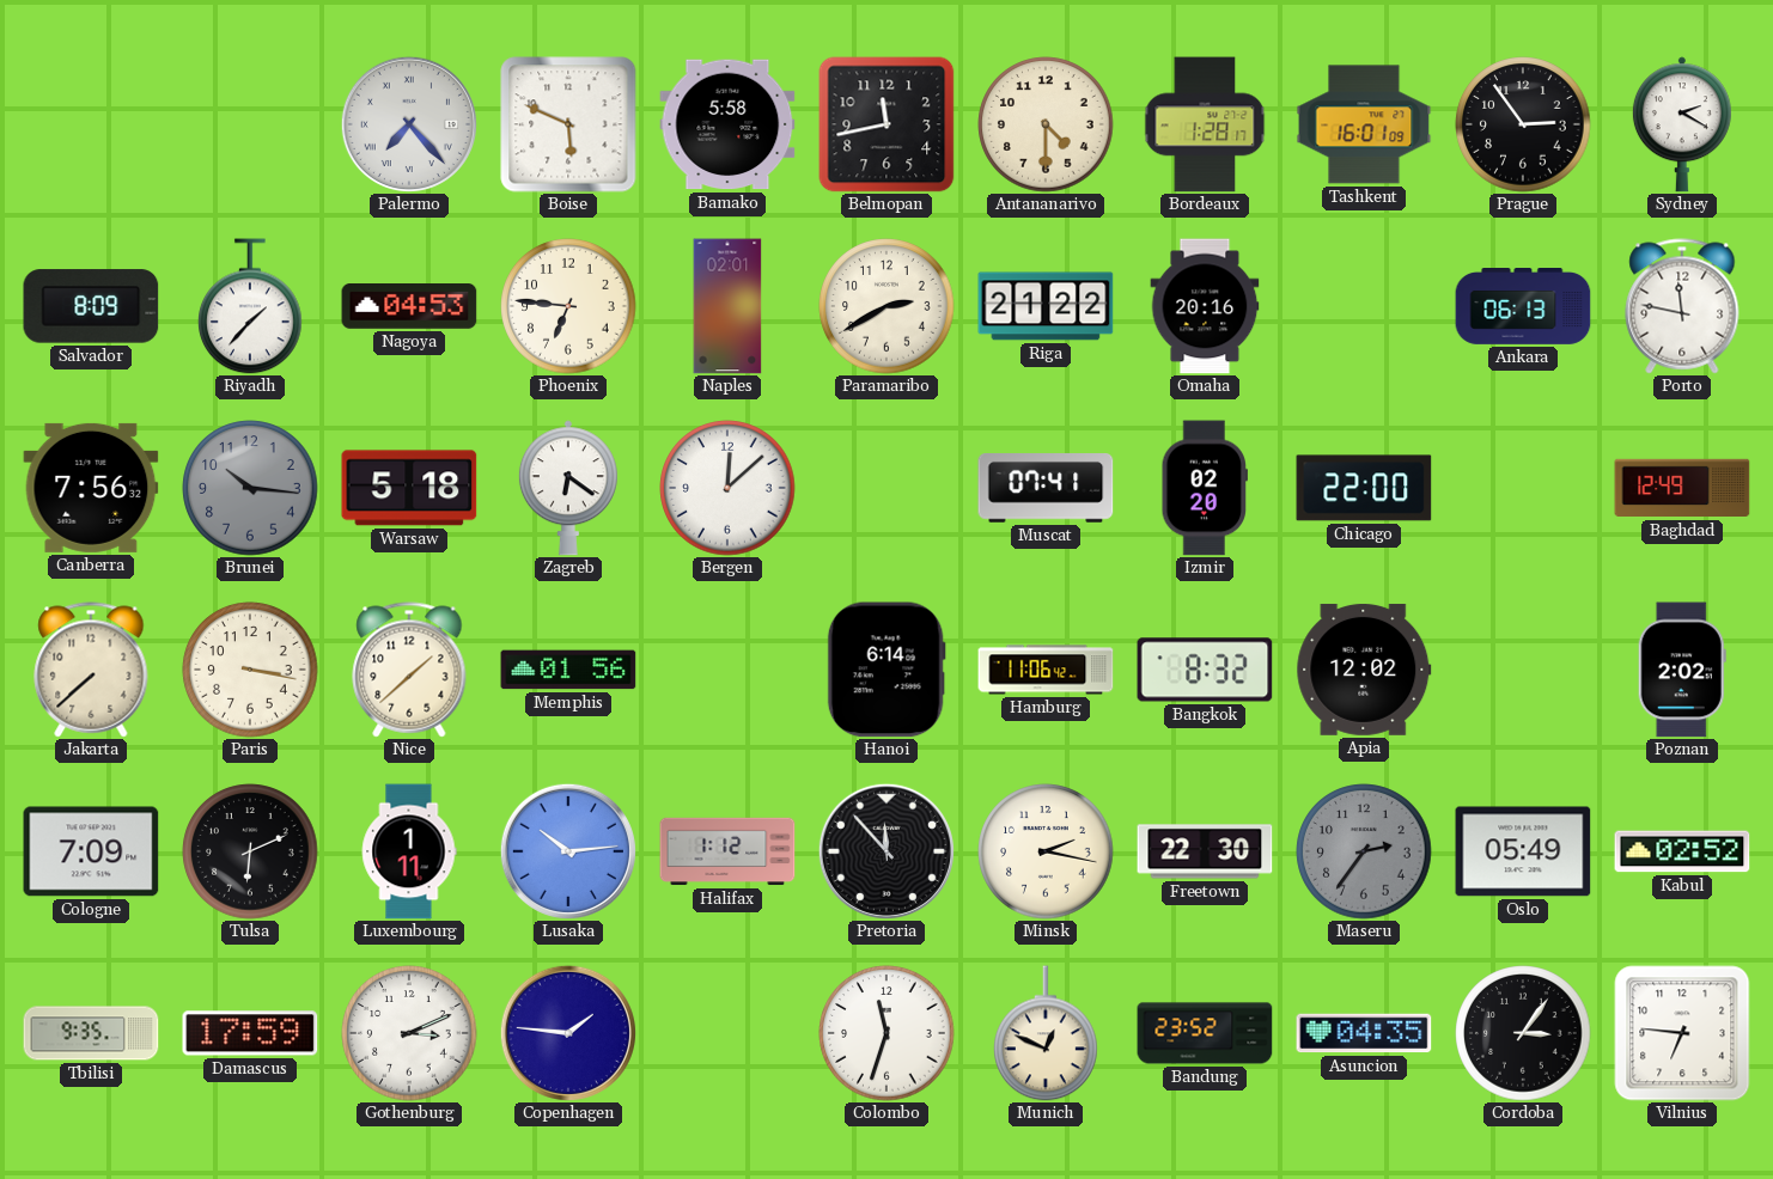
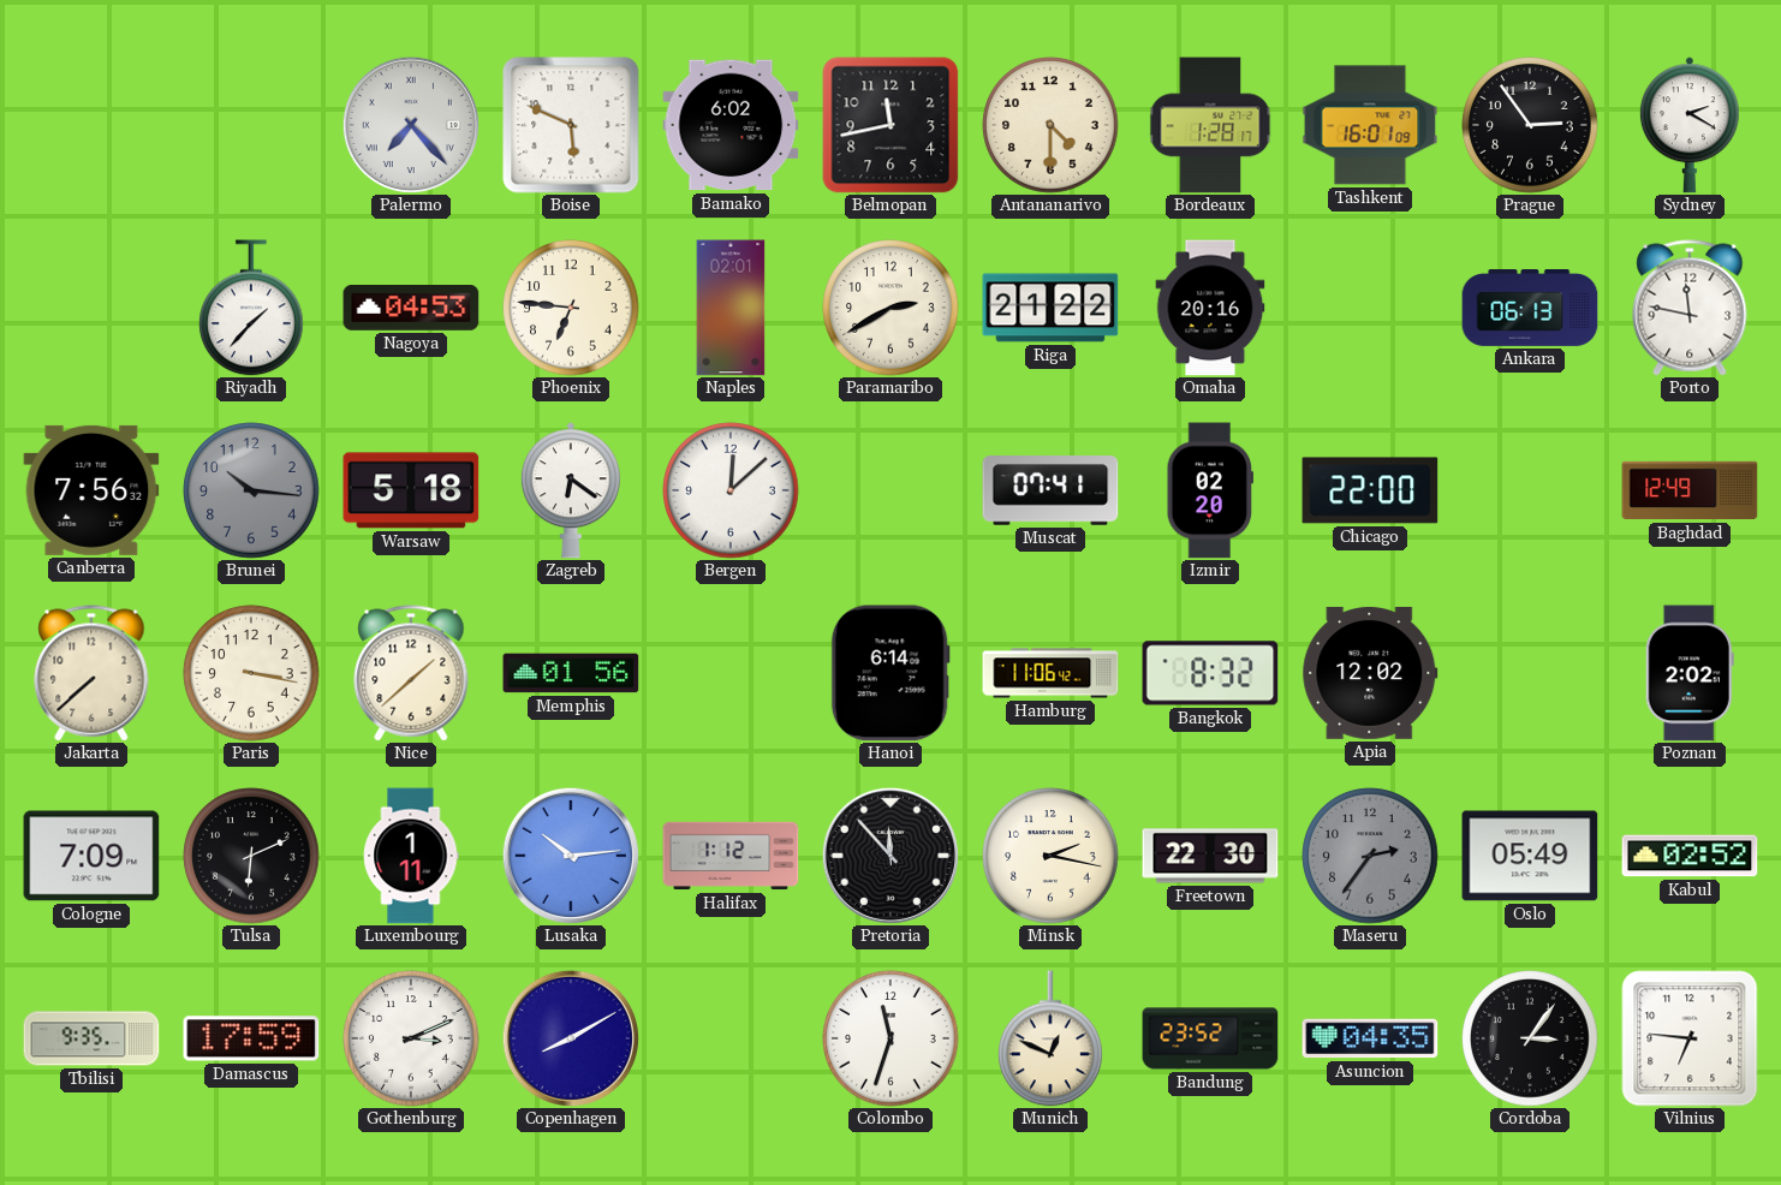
Bamako: 5:58 -> 6:02 (731, 125)
Salvador: 8:09 -> none (91, 306)
Copenhagen: 1:46 -> 8:10 (571, 1038)
